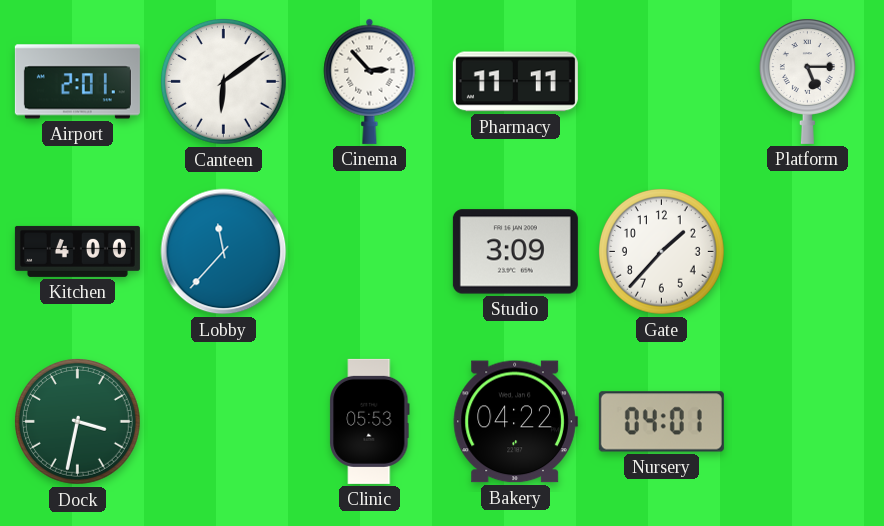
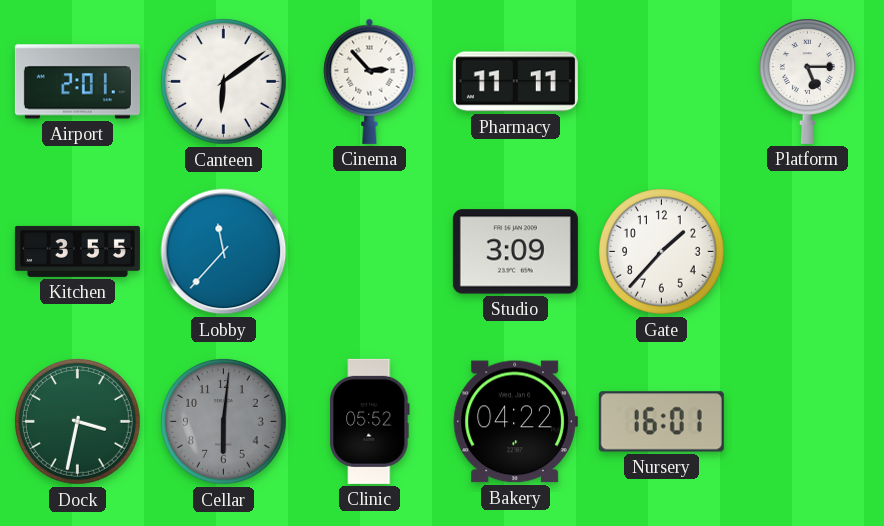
Kitchen: 4:00 -> 3:55 (77, 251)
Cellar: none -> 6:01 (224, 422)
Clinic: 05:53 -> 05:52 (370, 421)
Nursery: 04:01 -> 16:01 (661, 422)
